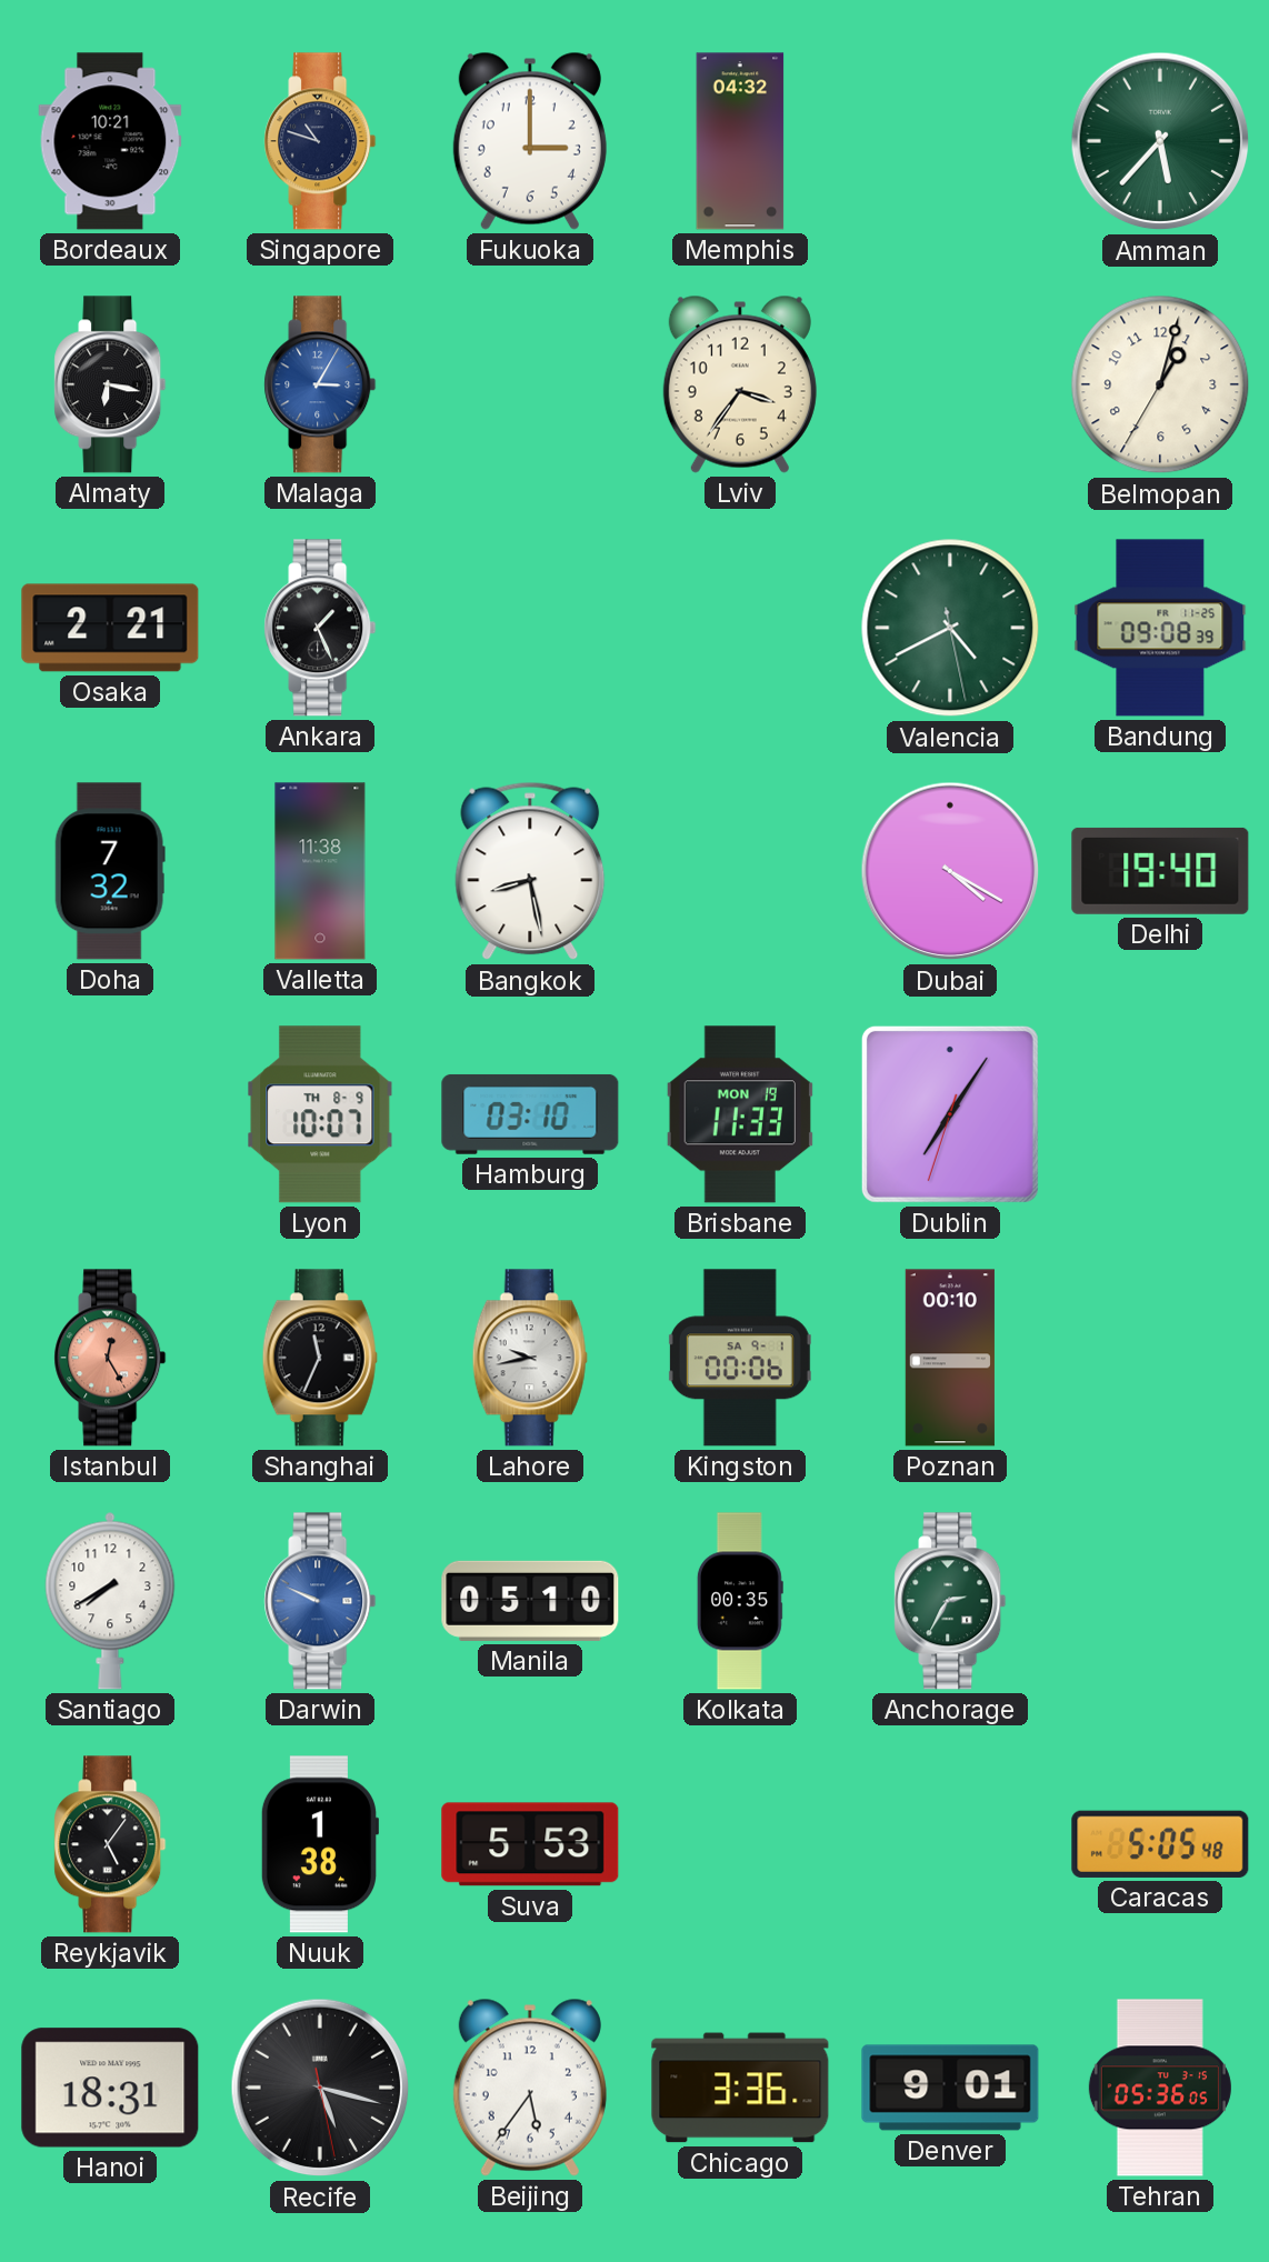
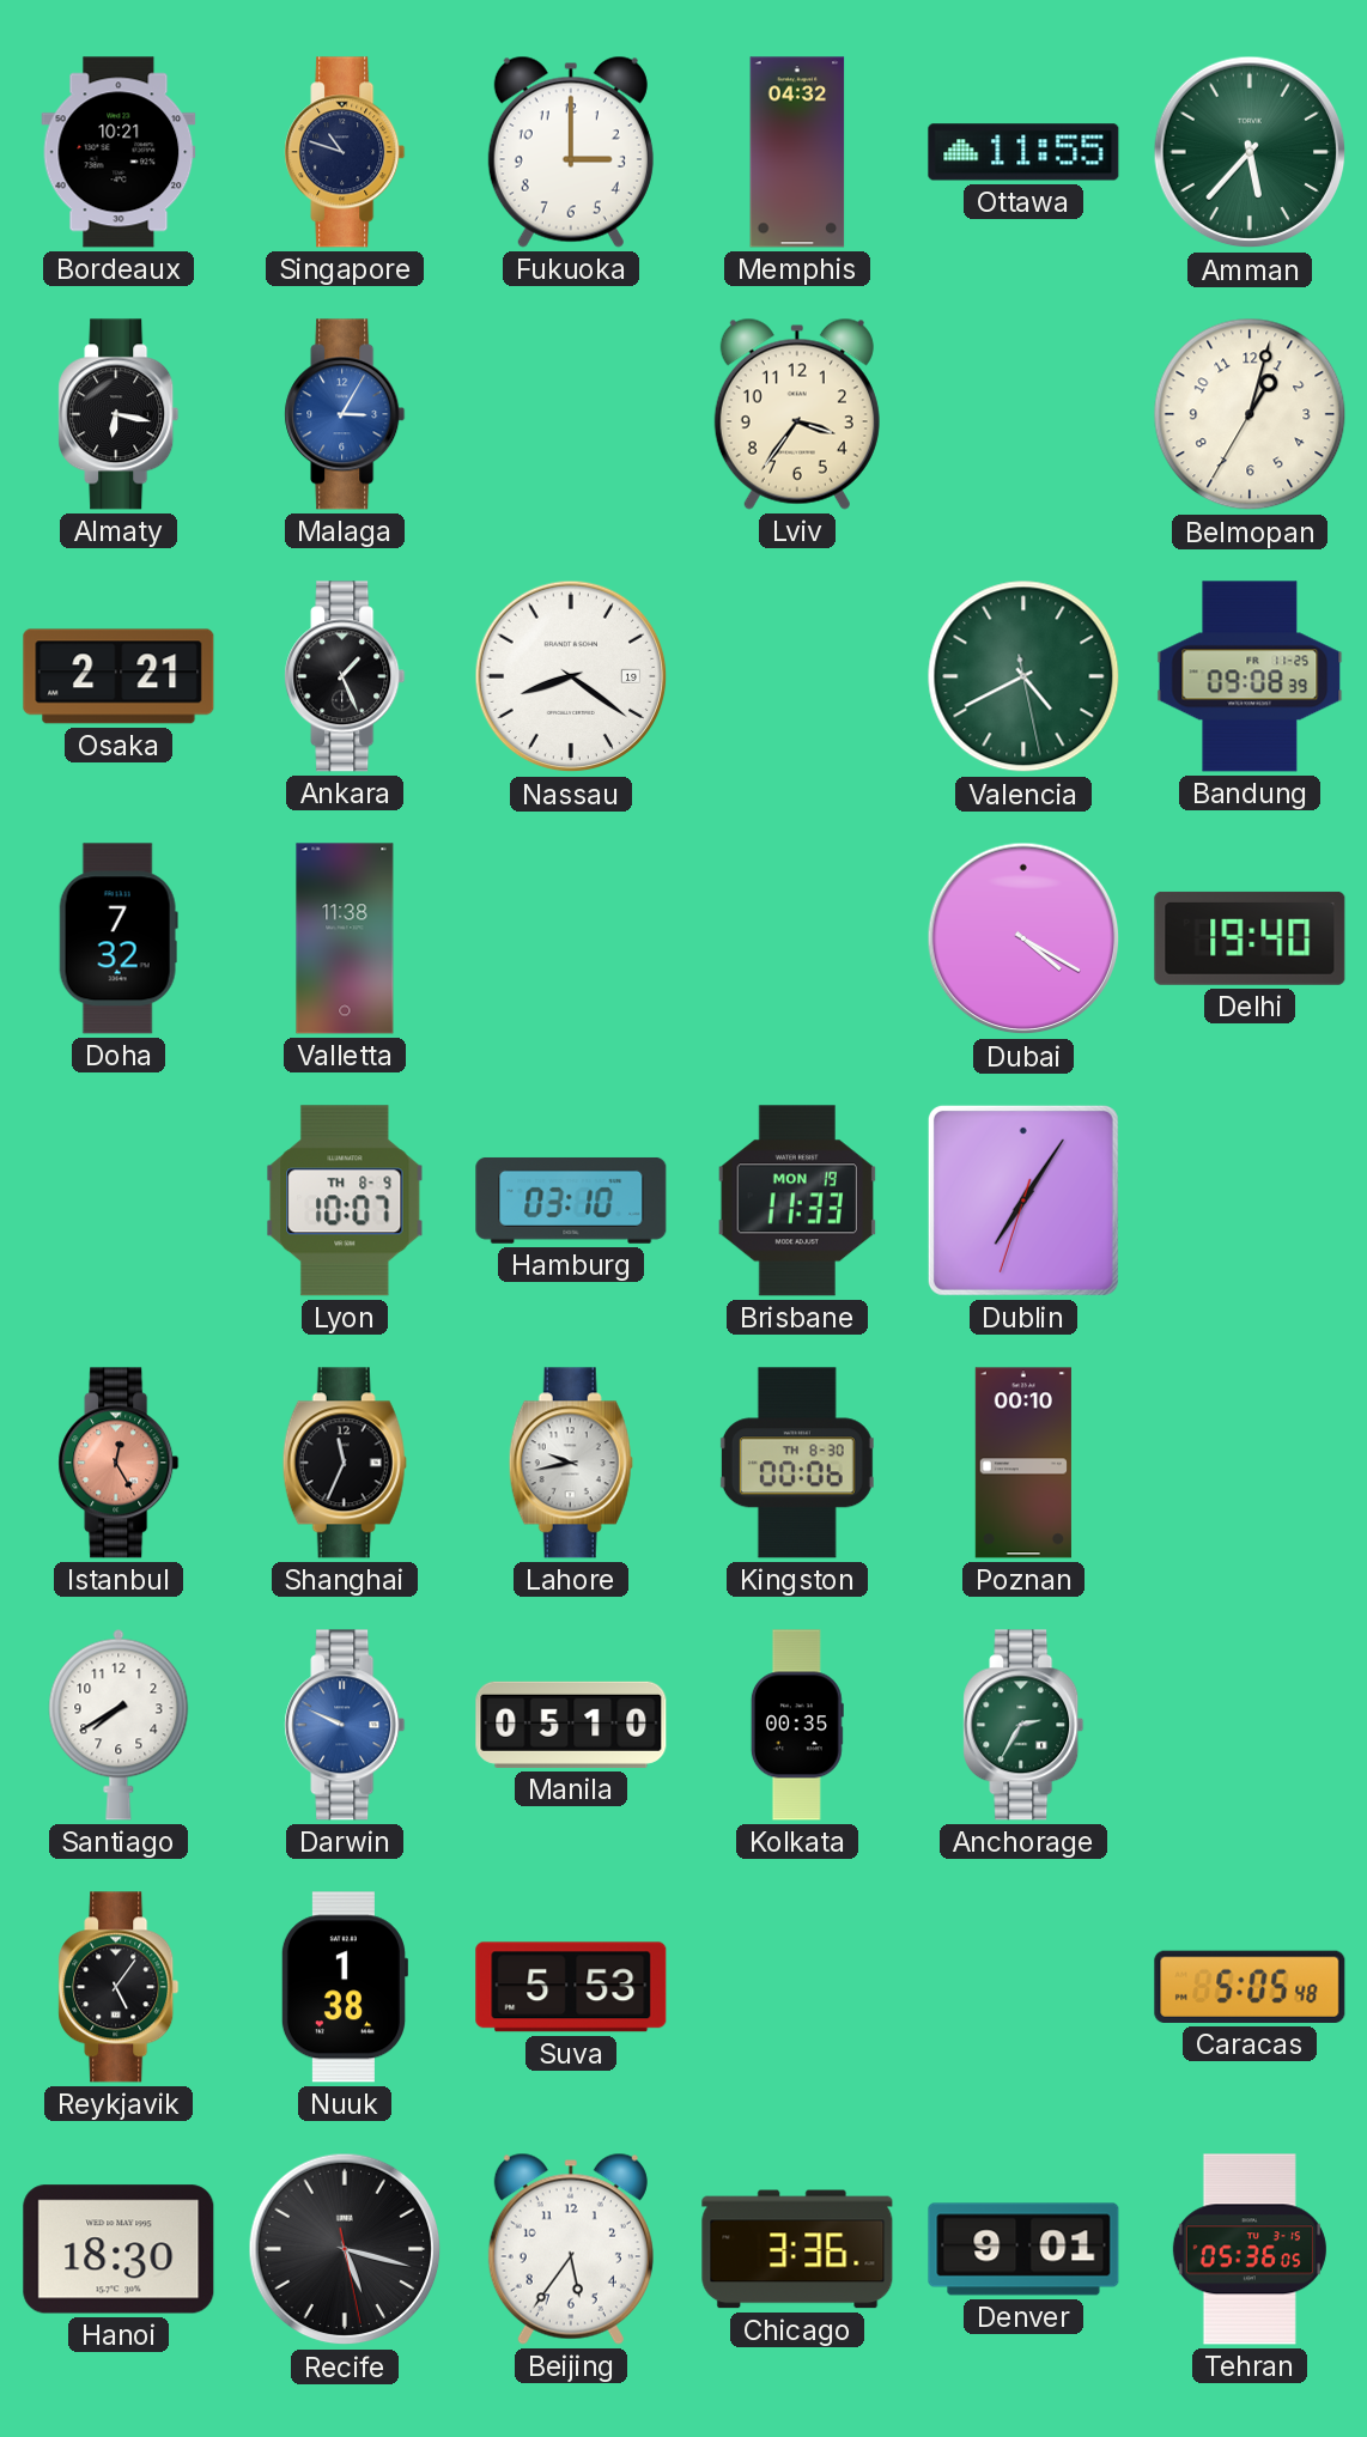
Ottawa: none -> 11:55 (1023, 152)
Nassau: none -> 8:21 (571, 676)
Bangkok: 8:28 -> none (530, 871)
Kingston date: SA 9-1 -> TH 8-30 (797, 1463)
Hanoi: 18:31 -> 18:30 (119, 2249)
